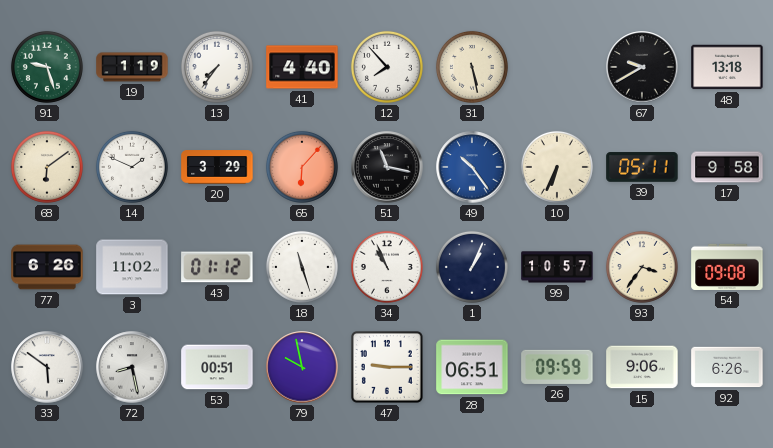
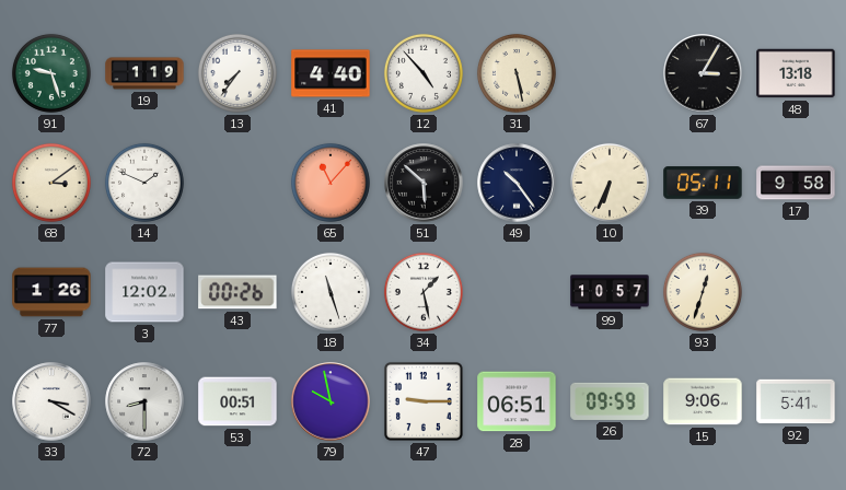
12: 7:53 -> 4:53 (424, 73)
67: 9:40 -> 3:05 (703, 73)
68: 6:09 -> 3:09 (51, 183)
20: 3:29 -> none (217, 167)
65: 6:07 -> 11:07 (331, 183)
51: 11:17 -> 5:52 (424, 183)
49 dial: blue -> navy (517, 183)
77: 6:26 -> 1:26 (51, 292)
3: 11:02 -> 12:02 (144, 292)
43: 01:12 -> 00:26 (237, 292)
34: 10:56 -> 1:28 (424, 292)
1: 1:04 -> none (472, 267)
93: 3:36 -> 12:33 (703, 292)
54: 09:08 -> none (727, 267)
33: 5:51 -> 3:20 (51, 401)
72: 8:28 -> 8:30 (144, 401)
92: 6:26 -> 5:41 (796, 401)
